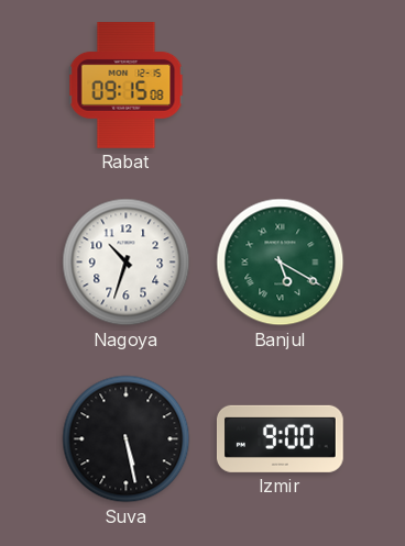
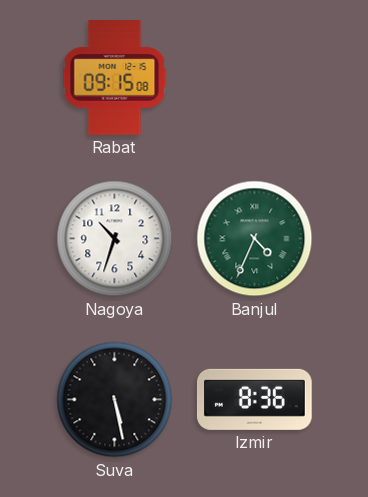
Banjul: 5:20 -> 4:34 (255, 239)
Izmir: 9:00 -> 8:36 (254, 399)
